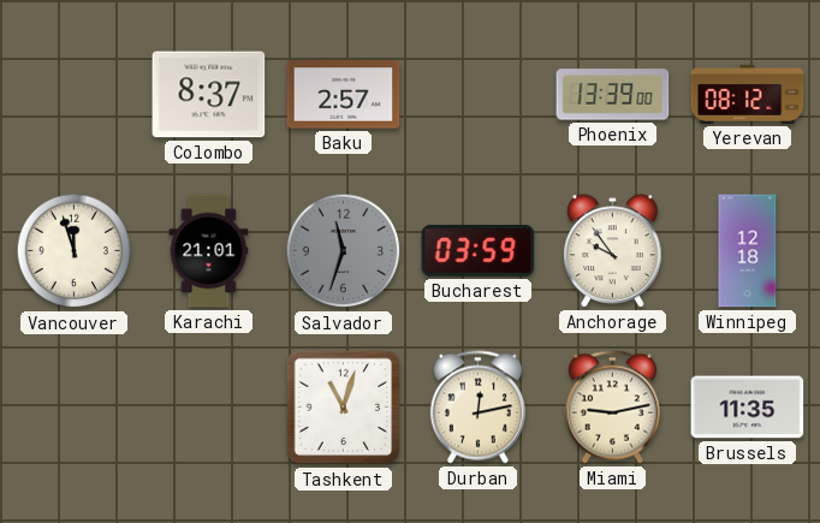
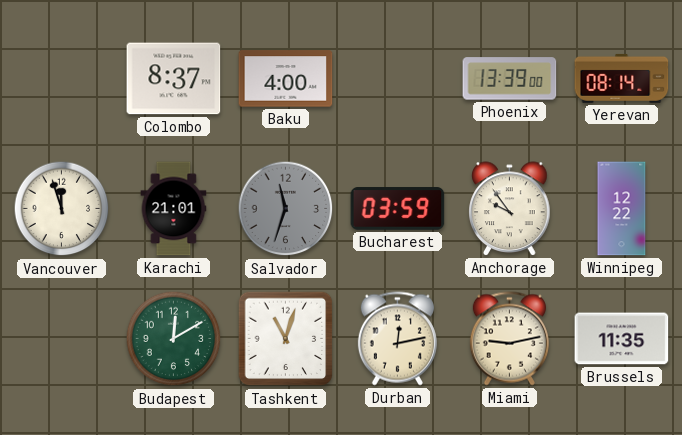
Baku: 2:57 -> 4:00 (286, 79)
Yerevan: 08:12 -> 08:14 (622, 78)
Winnipeg: 12:18 -> 12:22 (622, 209)
Budapest: none -> 12:10 (174, 339)
